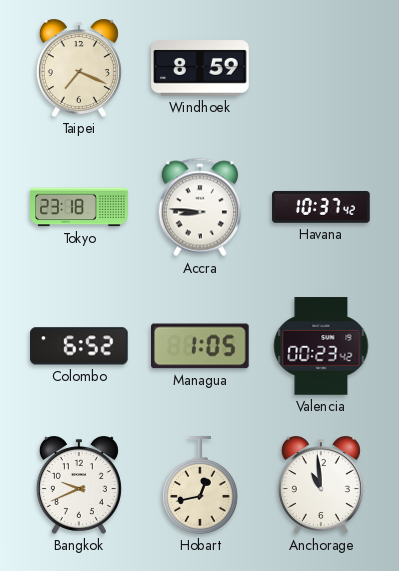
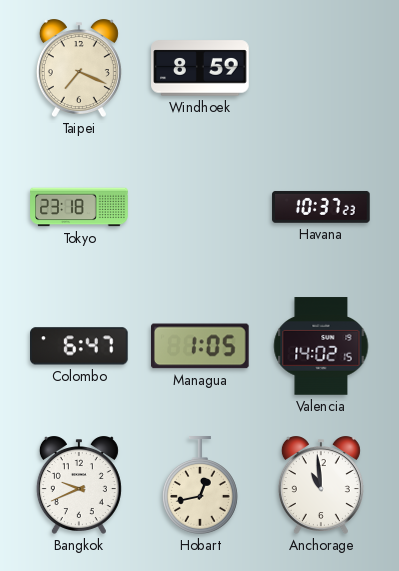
Accra: 8:46 -> none (200, 207)
Havana: 10:37:42 -> 10:37:23 (321, 207)
Colombo: 6:52 -> 6:47 (80, 346)
Valencia: 00:23 -> 14:02 (321, 346)
